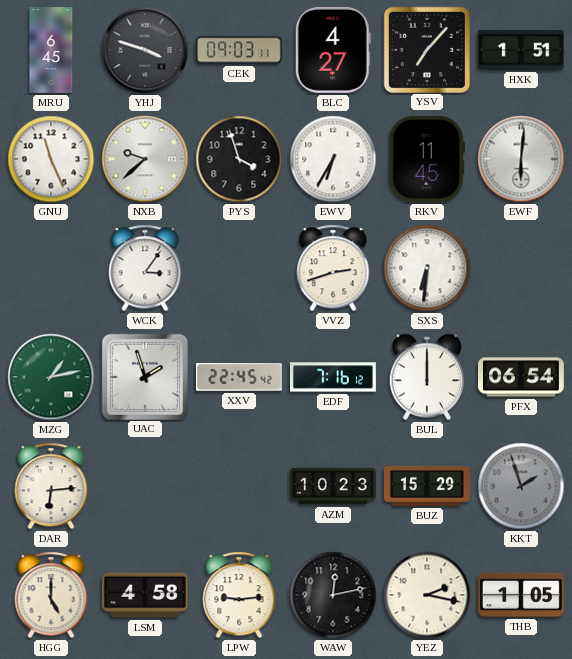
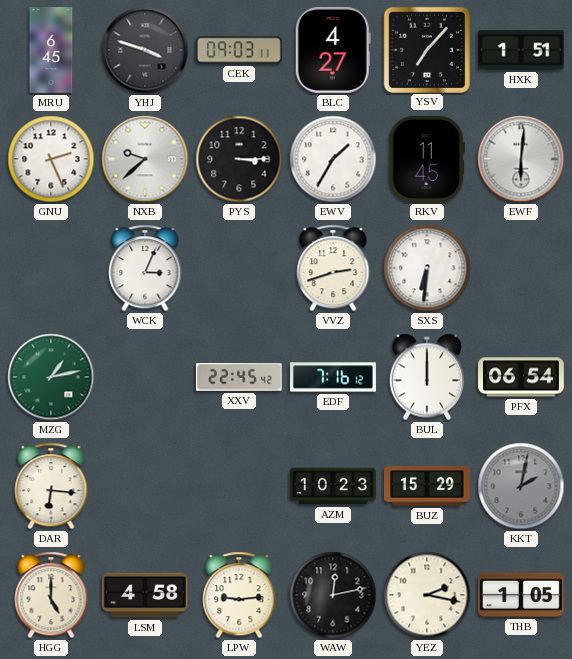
GNU: 11:26 -> 2:26 (51, 159)
PYS: 3:57 -> 3:15 (239, 159)
EWV: 6:35 -> 1:35 (333, 159)
WCK: 3:06 -> 3:04 (145, 268)
UAC: 1:57 -> none (144, 376)
DAR: 6:14 -> 6:16 (51, 486)
KKT: 1:57 -> 2:02 (521, 486)
